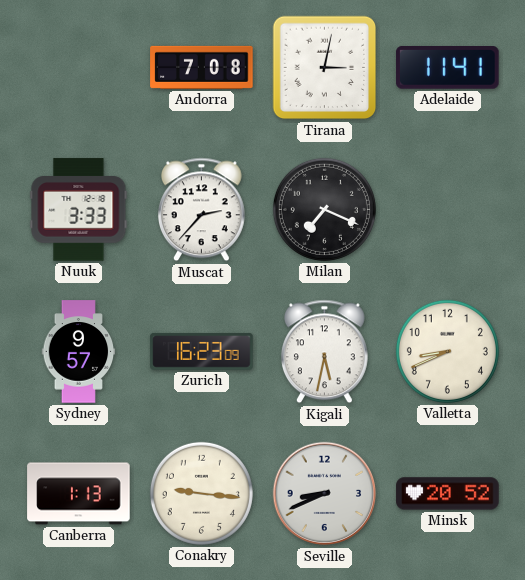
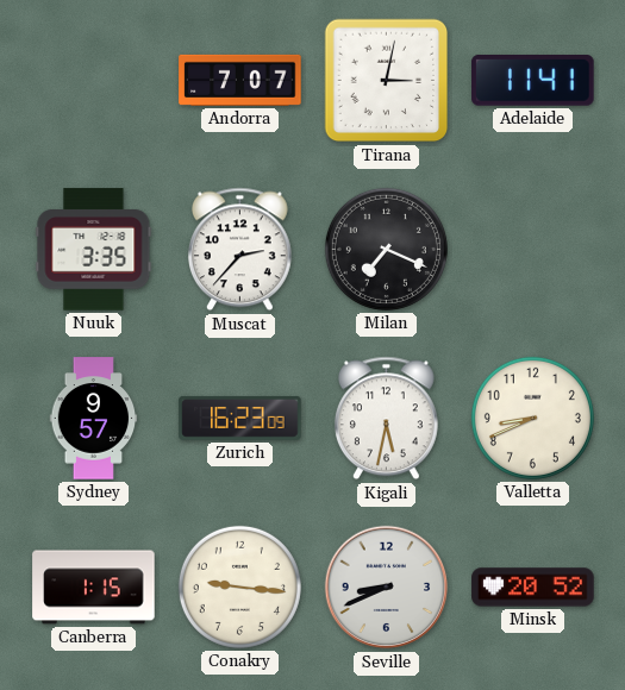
Andorra: 7:08 -> 7:07 (240, 80)
Nuuk: 3:33 -> 3:35 (94, 250)
Canberra: 1:13 -> 1:15 (94, 588)
